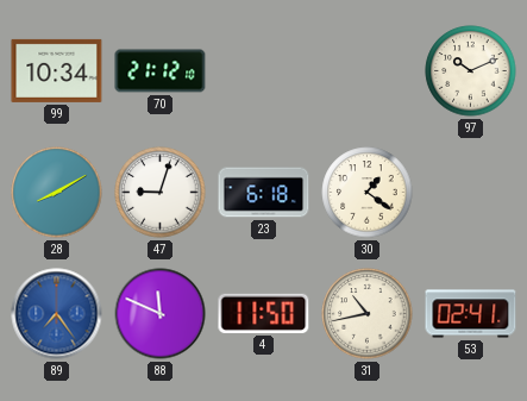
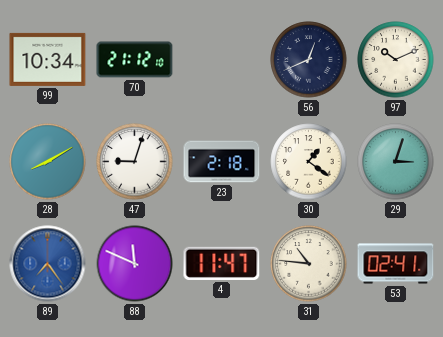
56: none -> 12:41 (309, 60)
23: 6:18 -> 2:18 (222, 162)
29: none -> 3:03 (396, 162)
4: 11:50 -> 11:47 (222, 263)
31: 10:43 -> 10:46 (309, 264)
